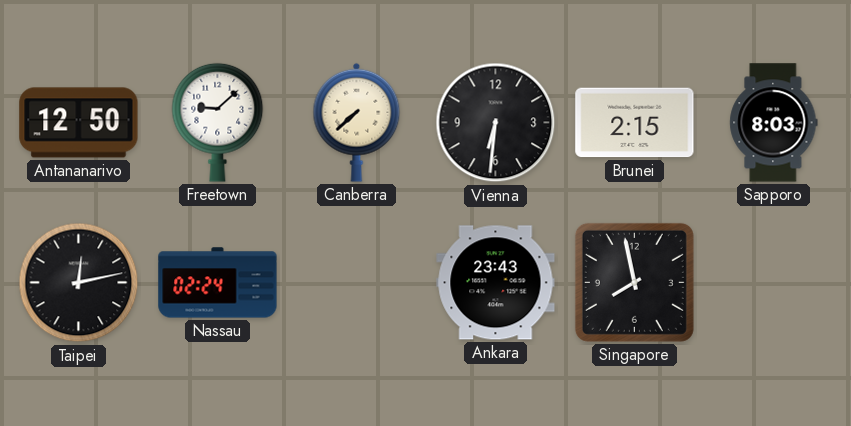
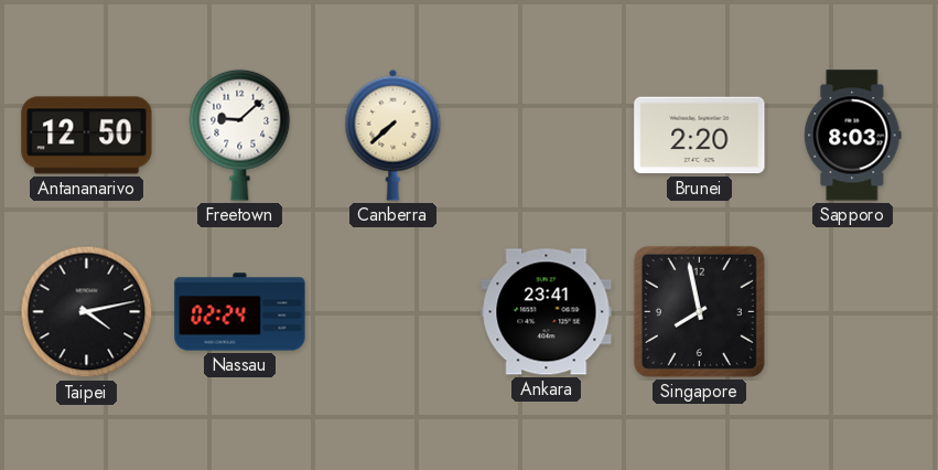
Vienna: 6:31 -> none (496, 123)
Brunei: 2:15 -> 2:20 (700, 136)
Taipei: 12:13 -> 4:13 (87, 312)
Ankara: 23:43 -> 23:41 (547, 312)
